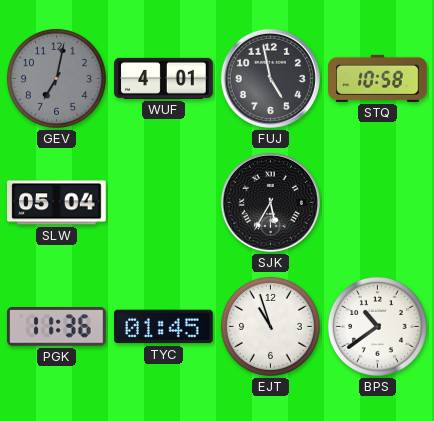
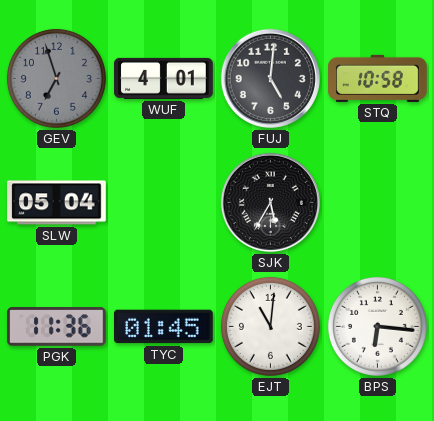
GEV: 7:02 -> 6:57 (56, 78)
FUJ: 4:58 -> 5:01 (270, 78)
EJT: 10:57 -> 11:01 (270, 326)
BPS: 10:39 -> 6:16 (377, 326)
